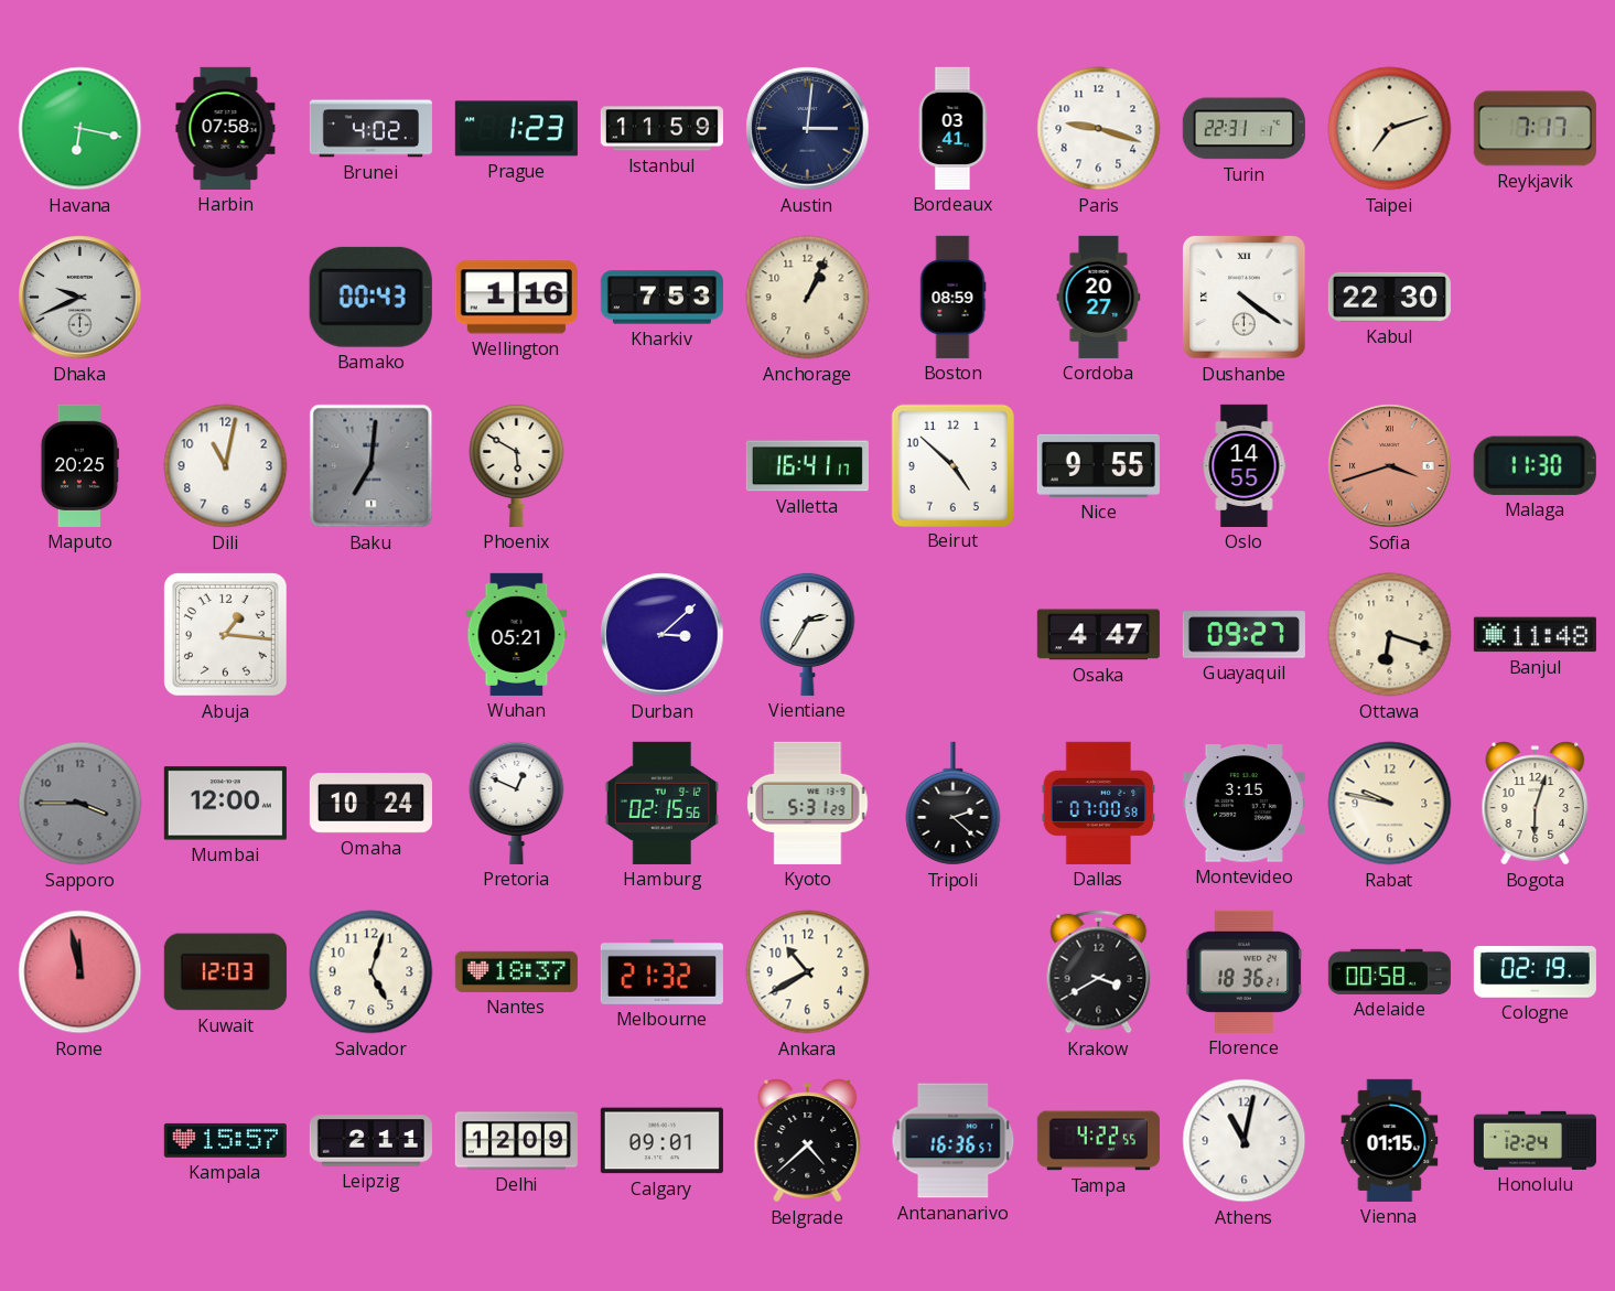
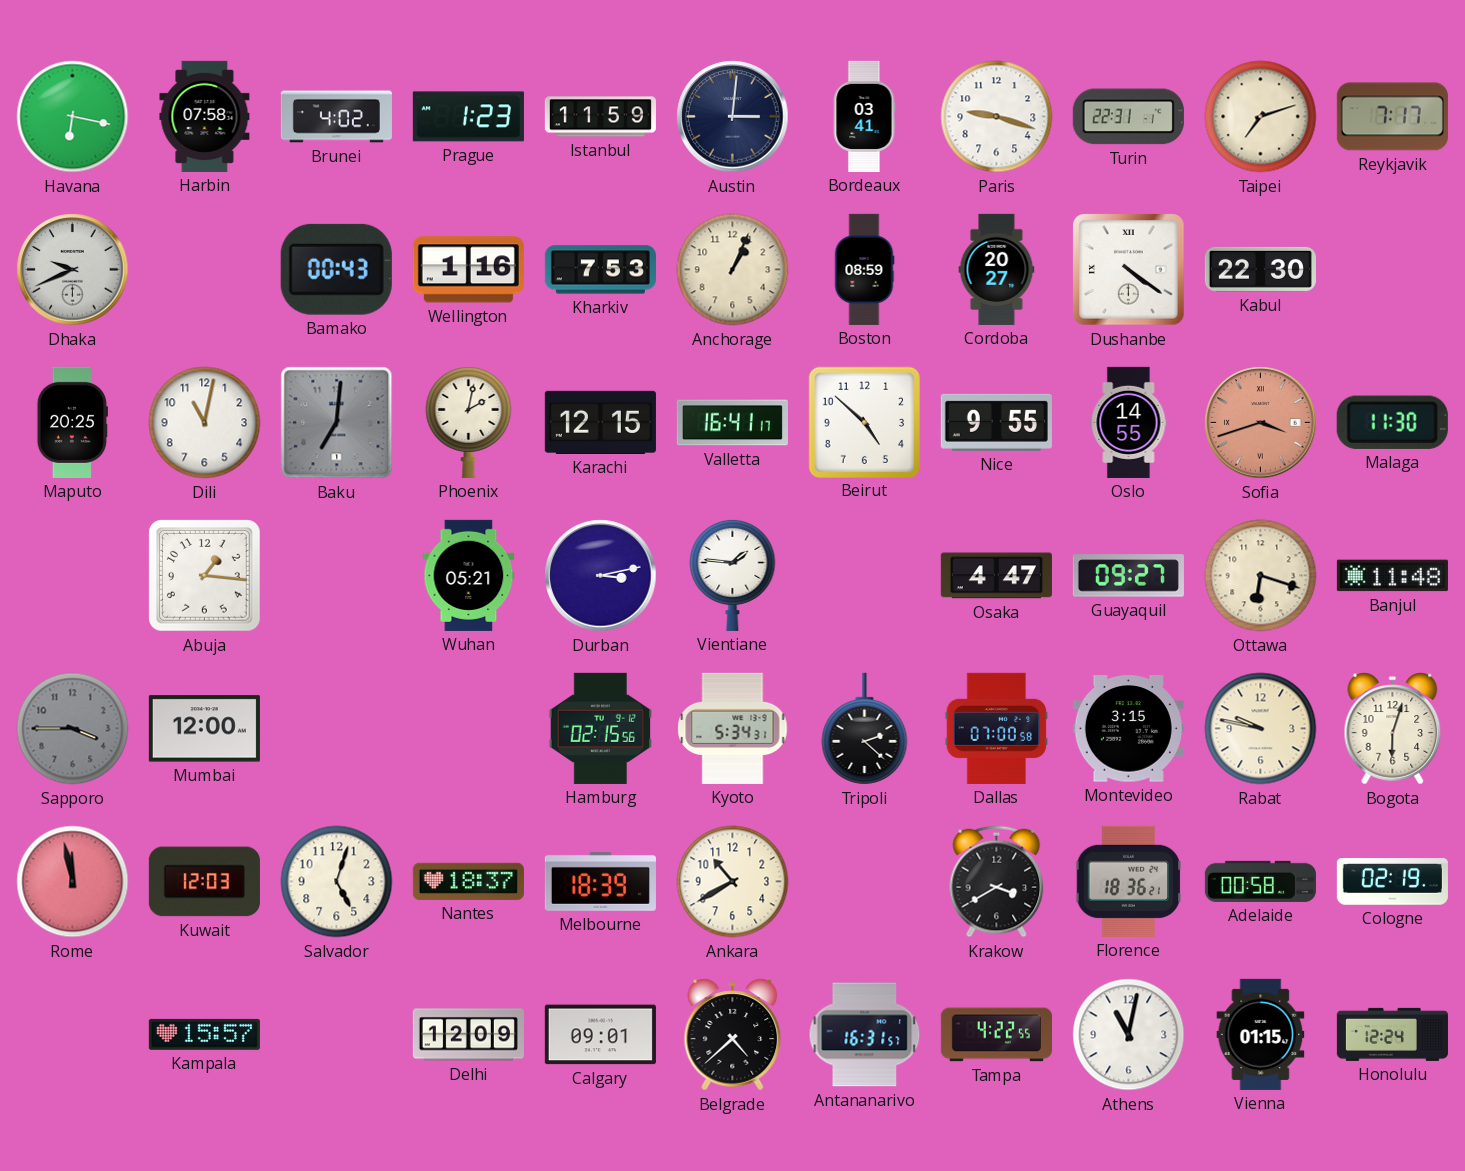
Phoenix: 5:50 -> 2:02 (469, 422)
Karachi: none -> 12:15 (600, 422)
Durban: 3:08 -> 3:13 (601, 576)
Vientiane: 2:35 -> 1:46 (733, 575)
Omaha: 10:24 -> none (370, 804)
Pretoria: 12:49 -> none (517, 803)
Kyoto: 5:31 -> 5:34 (733, 728)
Melbourne: 21:32 -> 18:39 (600, 881)
Leipzig: 2:11 -> none (370, 1141)
Antananarivo: 16:36 -> 16:31 (865, 1035)
